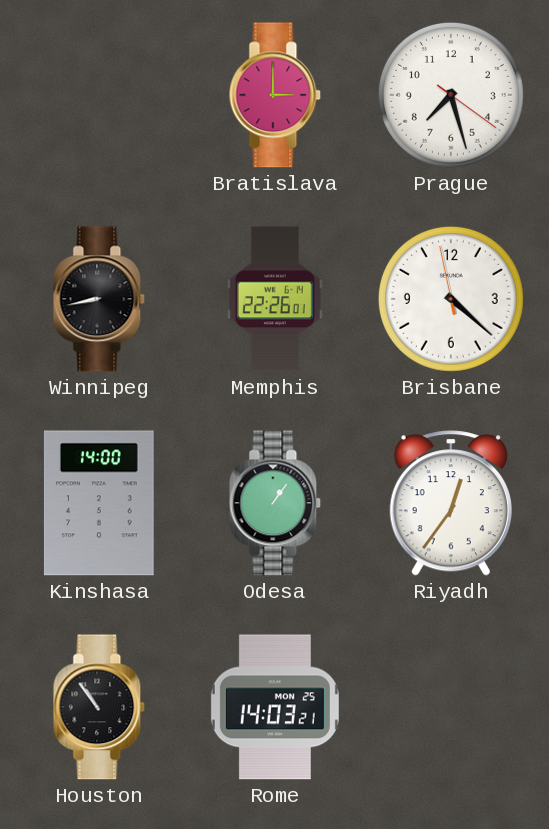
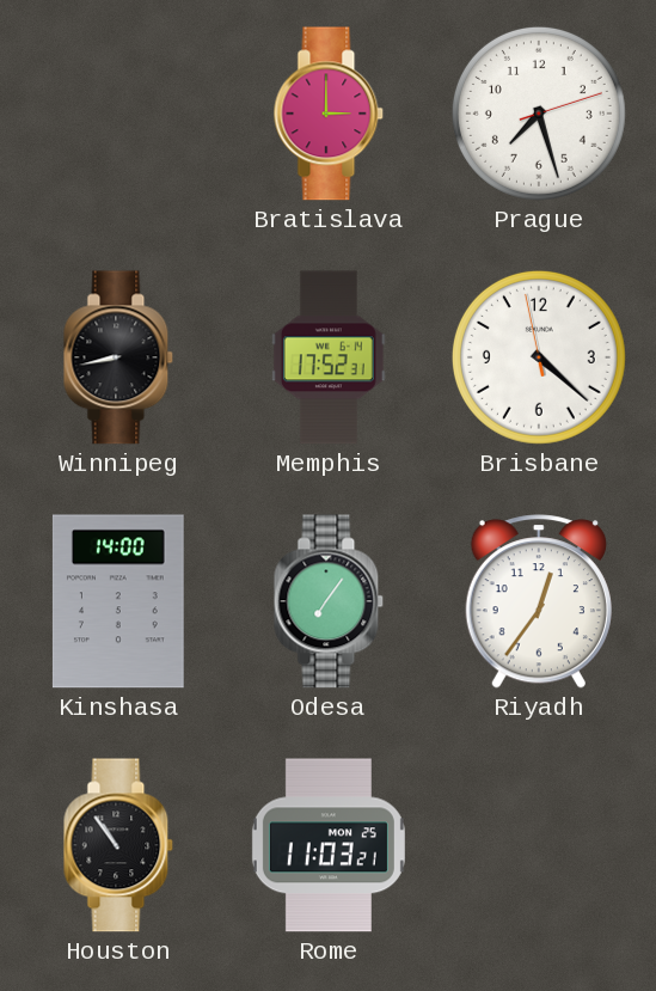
Prague: 7:27:21 -> 7:27:12 (539, 114)
Memphis: 22:26 -> 17:52 (329, 357)
Odesa: 1:06 -> 7:06 (329, 601)
Rome: 14:03 -> 11:03 (329, 845)
